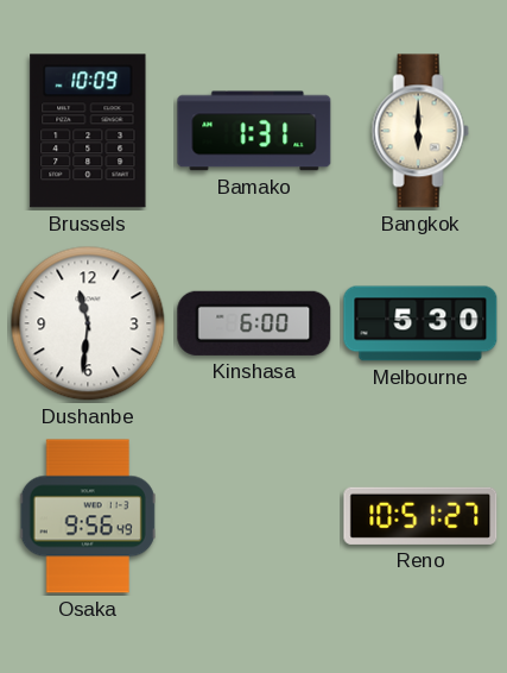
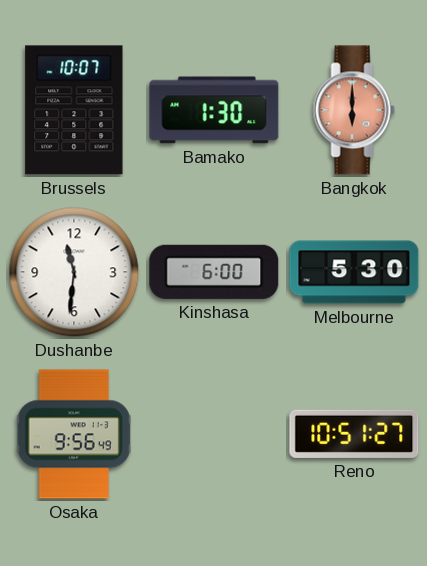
Brussels: 10:09 -> 10:07 (74, 110)
Bamako: 1:31 -> 1:30 (214, 110)
Bangkok dial: cream -> salmon (354, 110)
